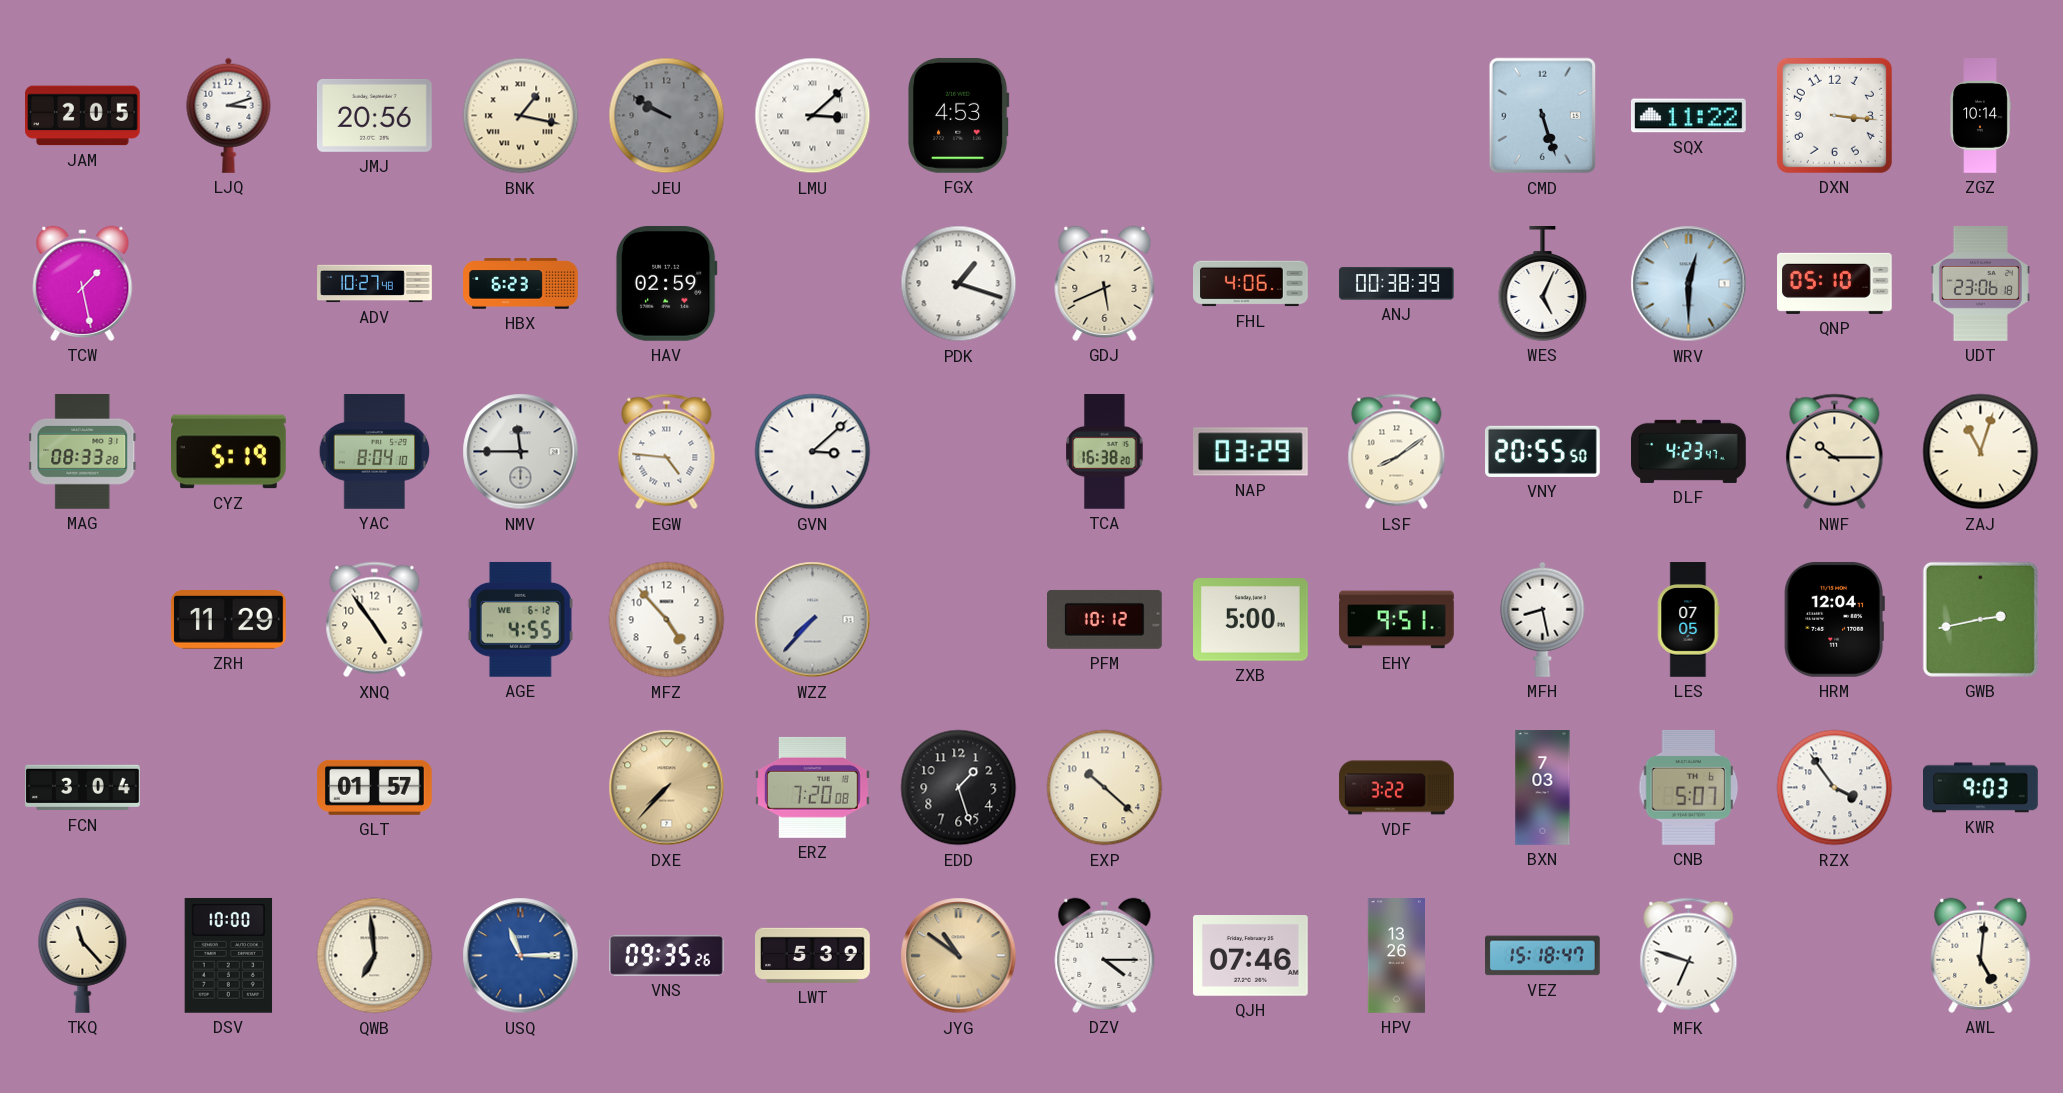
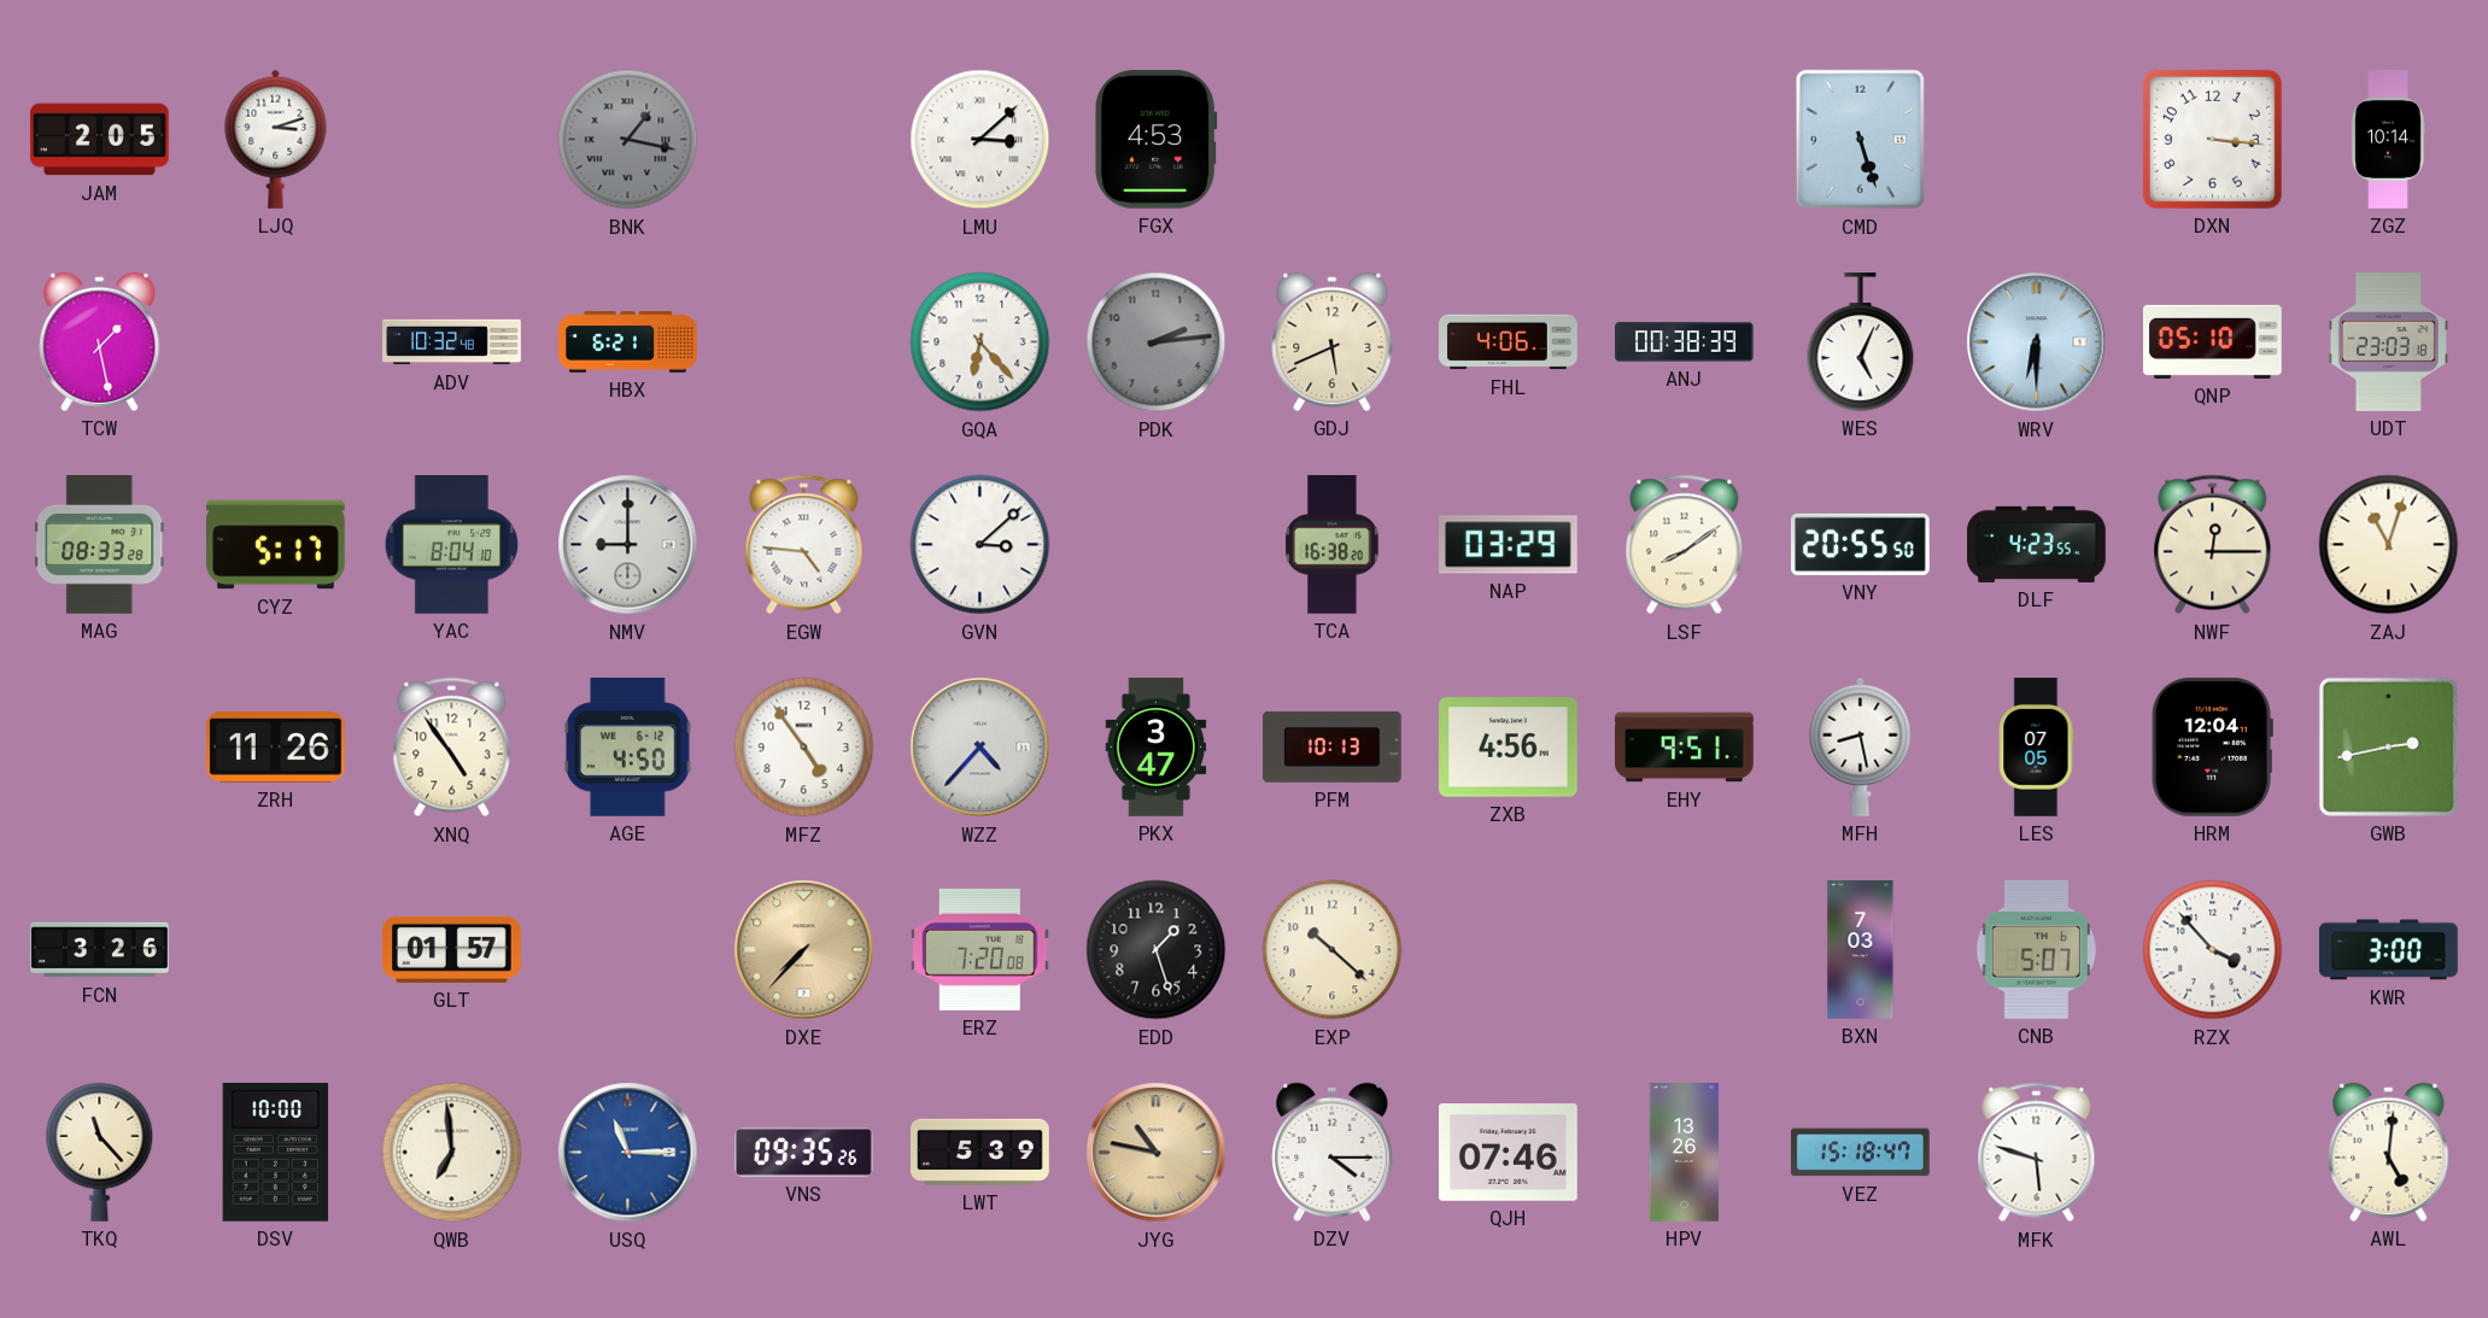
JMJ: 20:56 -> none (375, 115)
BNK dial: cream -> grey (628, 140)
JEU: 9:50 -> none (667, 116)
SQX: 11:22 -> none (1689, 116)
ADV: 10:27 -> 10:32 (452, 342)
HBX: 6:23 -> 6:21 (628, 342)
HAV: 02:59 -> none (666, 283)
GQA: none -> 6:23 (980, 342)
PDK: 1:18 -> 2:14 (1157, 342)
PDK dial: white -> grey (1157, 342)
WRV: 12:30 -> 6:30 (2037, 342)
UDT: 23:06 -> 23:03 (2388, 342)
CYZ: 5:19 -> 5:17 (276, 545)
NMV: 11:45 -> 9:00 (628, 545)
DLF: 4:23:47 -> 4:23:55 (2037, 544)
NWF: 10:15 -> 12:15 (2213, 545)
ZRH: 11:29 -> 11:26 (276, 748)
AGE: 4:55 -> 4:50 (627, 746)
MFZ: 4:53 -> 4:54 (804, 748)
WZZ: 7:37 -> 4:37 (980, 748)
PKX: none -> 3:47 (1157, 748)
PFM: 10:12 -> 10:13 (1333, 746)
ZXB: 5:00 -> 4:56 (1509, 748)
FCN: 3:04 -> 3:26 (100, 950)
VDF: 3:22 -> none (1397, 788)
RZX: 3:54 -> 3:53 (2213, 950)
KWR: 9:03 -> 3:00 (2389, 950)
JYG: 10:51 -> 10:47 (1157, 1153)
MFK: 6:48 -> 5:48 (2037, 1153)
